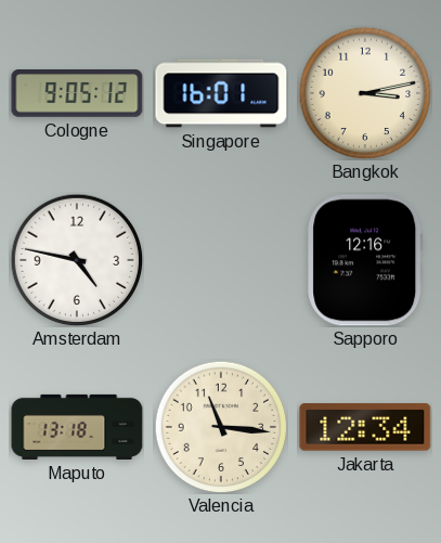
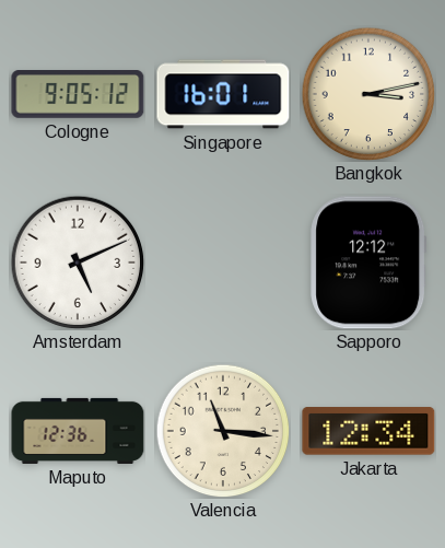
Amsterdam: 4:47 -> 5:11 (78, 263)
Sapporo: 12:16 -> 12:12 (368, 263)
Maputo: 13:18 -> 12:36 (78, 431)
